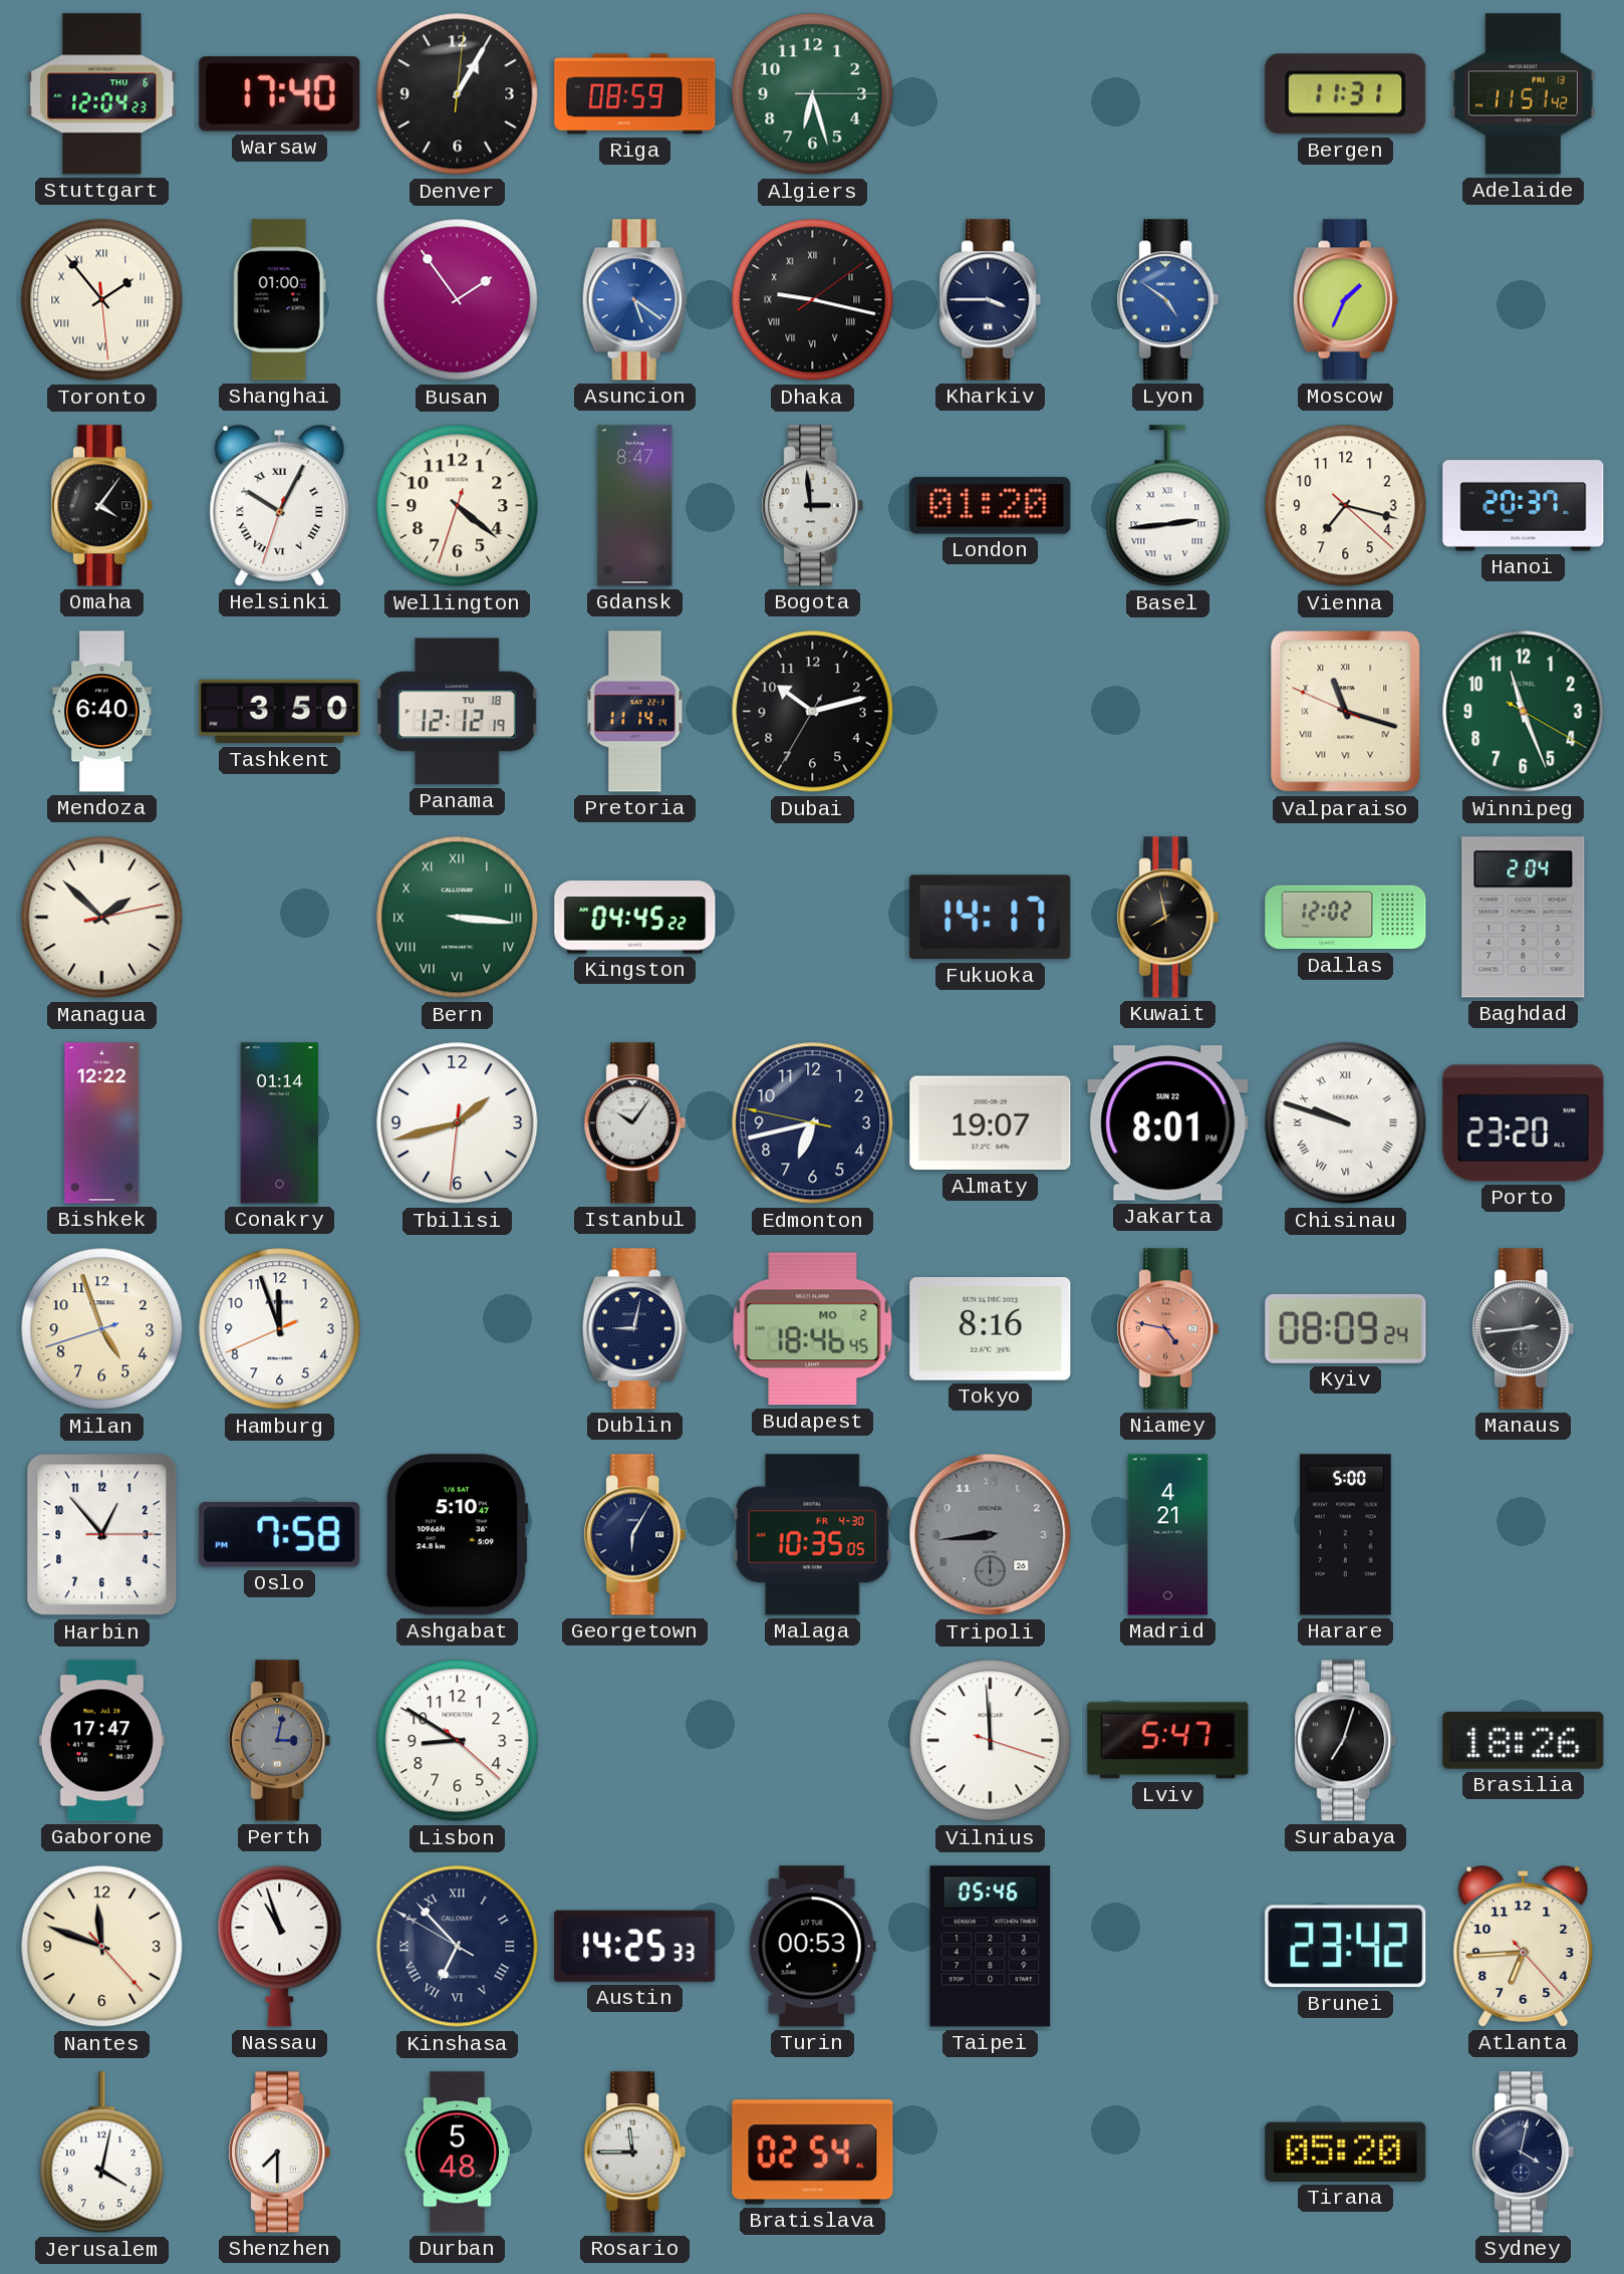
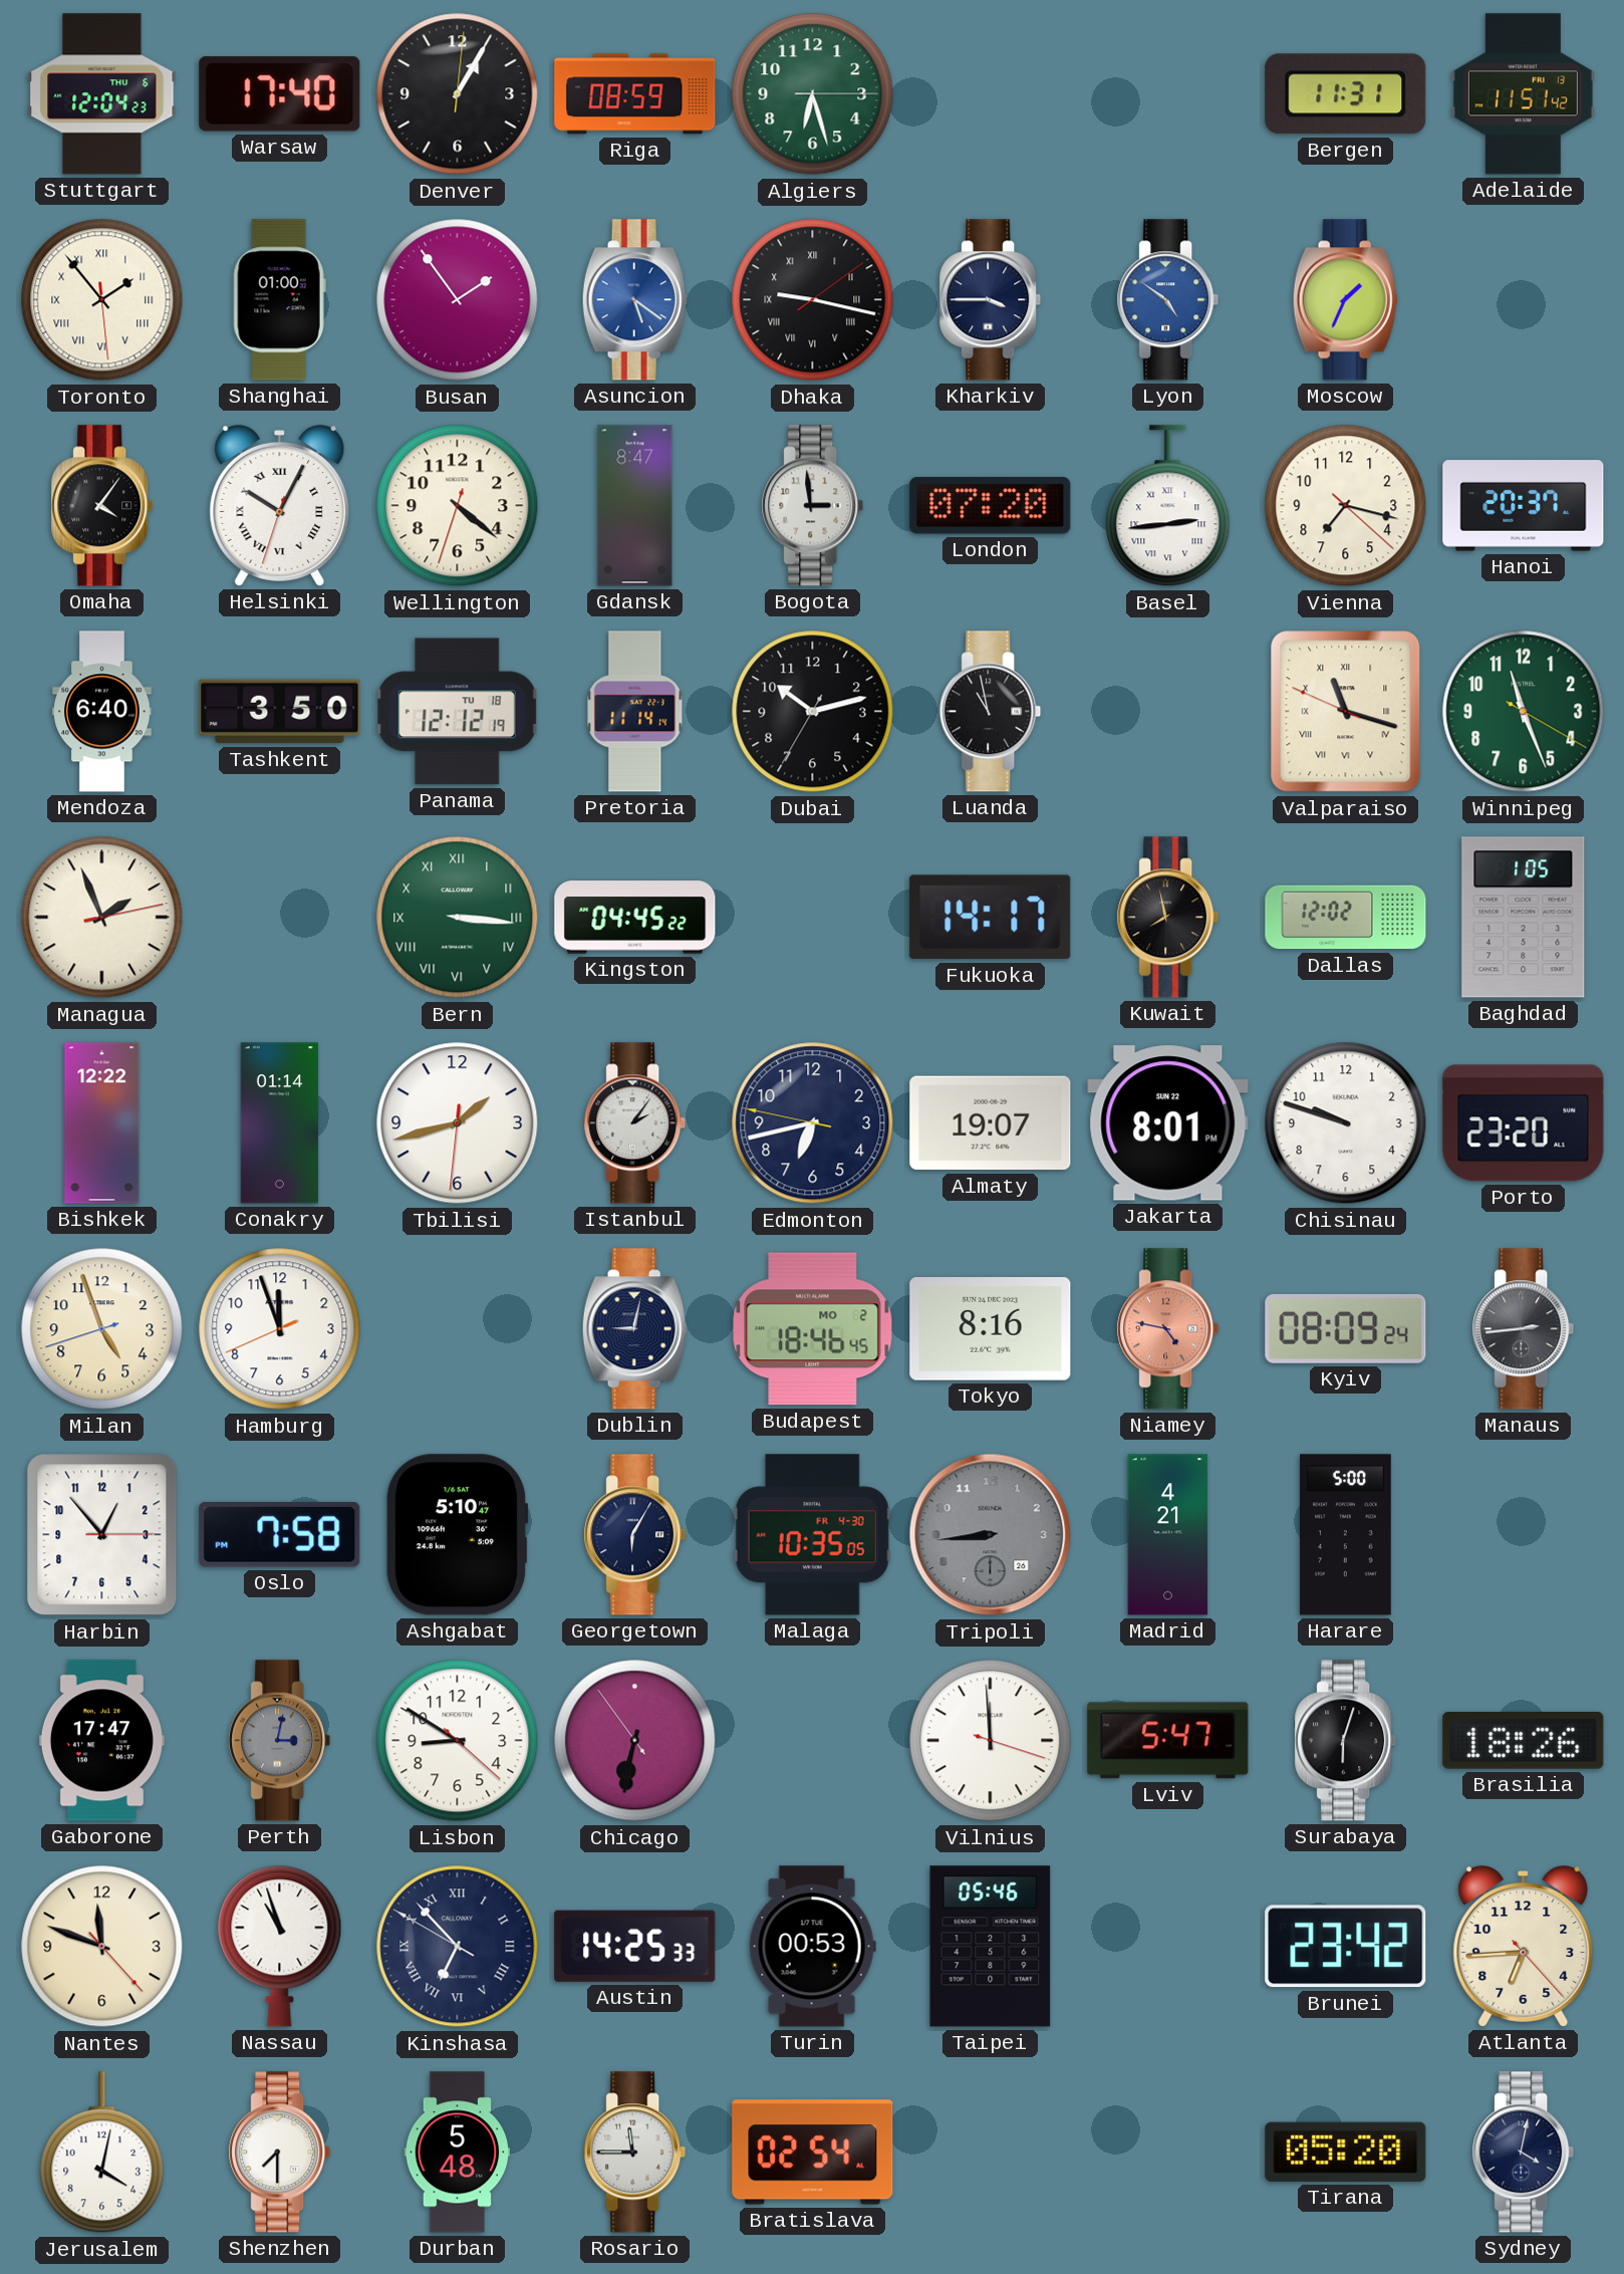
London: 01:20 -> 07:20 (991, 506)
Luanda: none -> 10:58 (991, 712)
Managua: 1:52 -> 1:56 (102, 918)
Baghdad: 2:04 -> 1:05 (1524, 918)
Istanbul: 10:06 -> 2:06 (635, 1123)
Chisinau numerals: Roman -> Arabic (1346, 1123)
Chicago: none -> 6:31 (635, 1741)
Surabaya: 7:03 -> 6:03 (1346, 1741)
